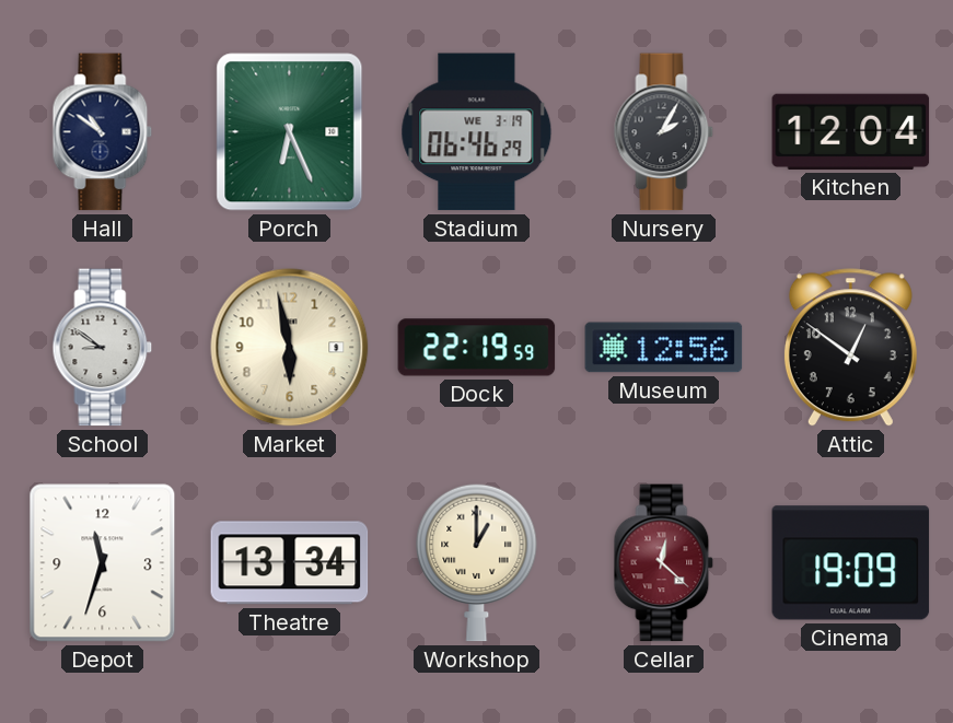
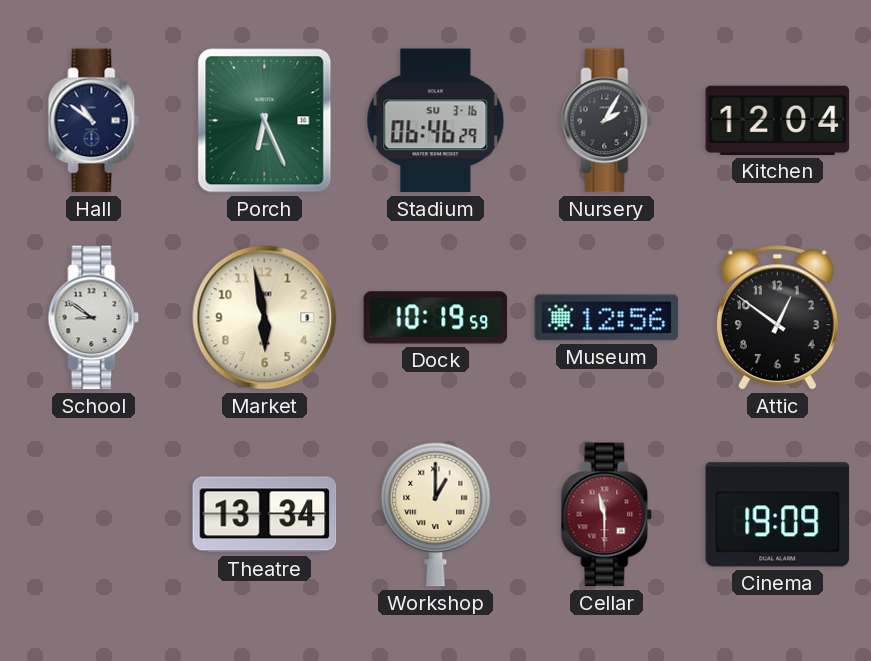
Stadium date: WE 3-19 -> SU 3-16 (436, 121)
Dock: 22:19 -> 10:19 (436, 318)
Depot: 11:33 -> none (103, 563)
Cellar: 12:22 -> 11:30 (607, 515)
